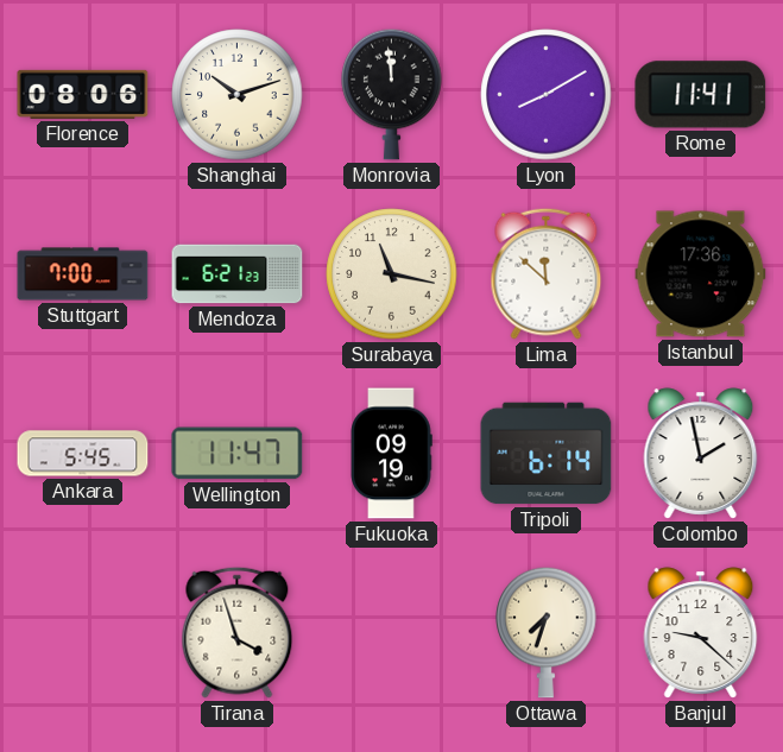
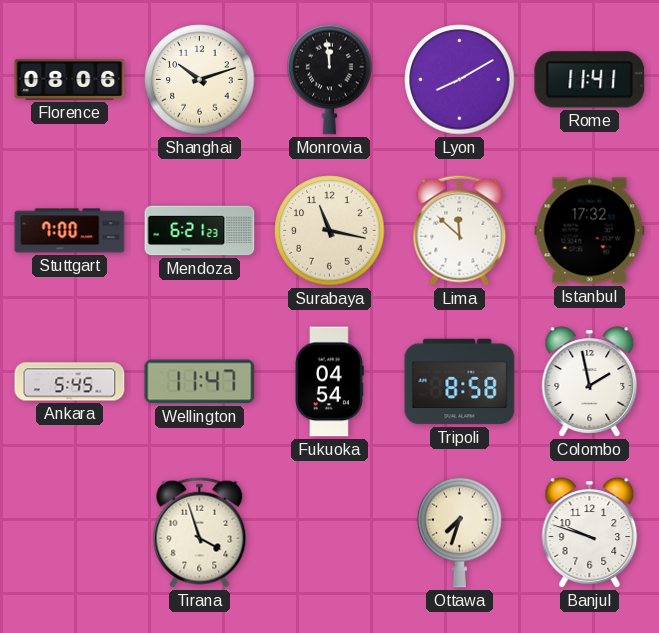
Istanbul: 17:36 -> 17:32 (590, 231)
Fukuoka: 09:19 -> 04:54 (329, 382)
Tripoli: 6:14 -> 8:58 (460, 382)
Banjul: 9:22 -> 9:48 (590, 533)
